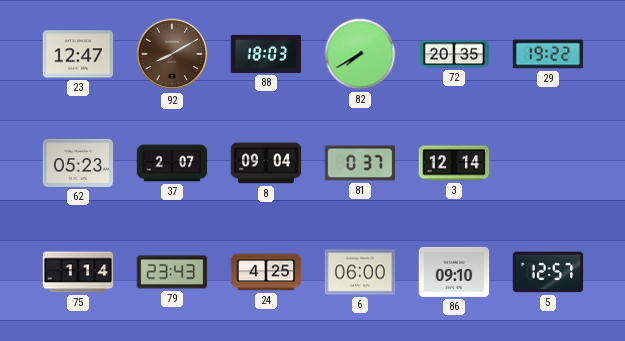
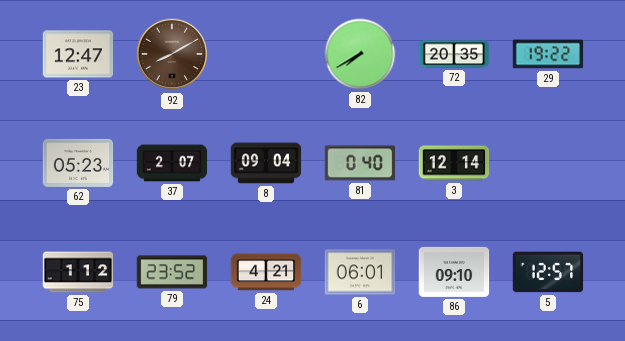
88: 18:03 -> none (266, 54)
81: 0:37 -> 0:40 (360, 163)
75: 1:14 -> 1:12 (78, 272)
79: 23:43 -> 23:52 (172, 272)
24: 4:25 -> 4:21 (266, 272)
6: 06:00 -> 06:01 (360, 272)
